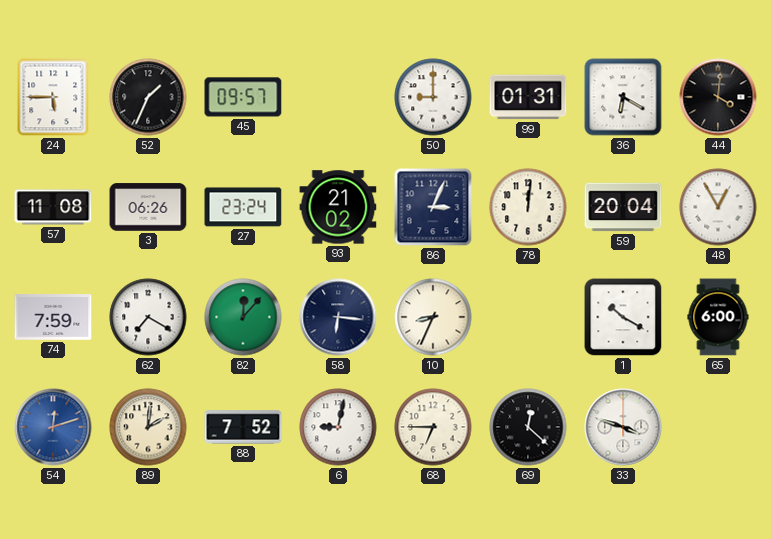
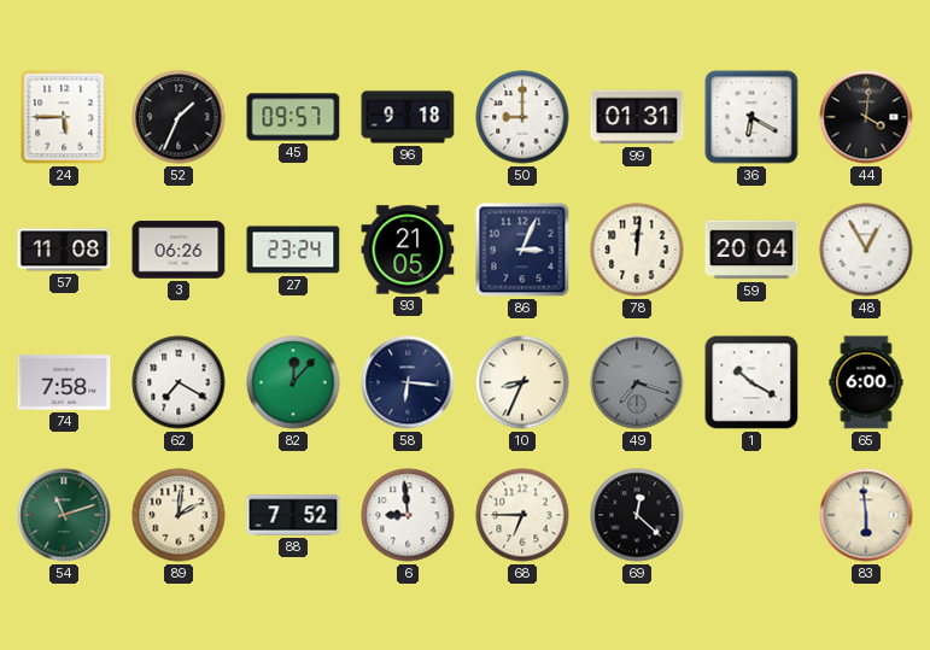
96: none -> 9:18 (408, 117)
93: 21:02 -> 21:05 (408, 250)
74: 7:59 -> 7:58 (64, 382)
49: none -> 7:18 (637, 382)
54: 12:12 -> 11:12 (64, 515)
54 dial: blue -> green (64, 515)
6: 9:02 -> 8:59 (408, 515)
33: 3:48 -> none (623, 427)
83: none -> 5:59 (866, 515)
